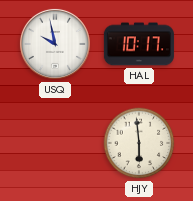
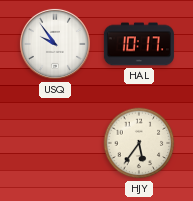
USQ: 9:58 -> 9:54 (55, 44)
HJY: 5:59 -> 5:36 (139, 143)
